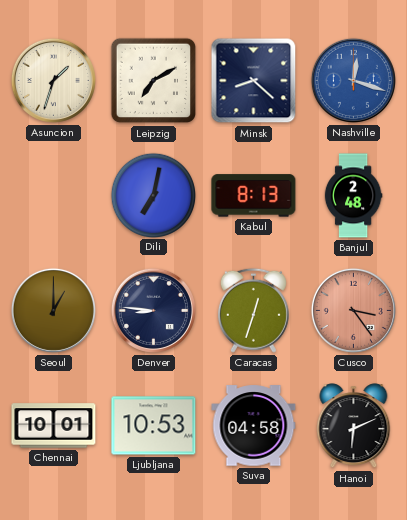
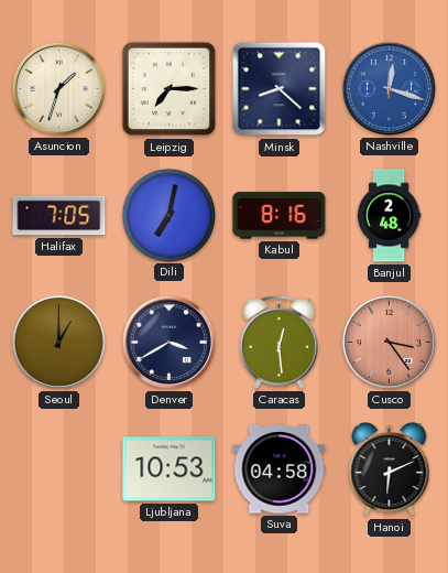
Leipzig: 7:10 -> 7:15 (170, 89)
Halifax: none -> 7:05 (59, 216)
Kabul: 8:13 -> 8:16 (280, 216)
Denver: 8:46 -> 3:40 (168, 342)
Caracas: 12:33 -> 12:29 (278, 342)
Chennai: 10:01 -> none (54, 426)
